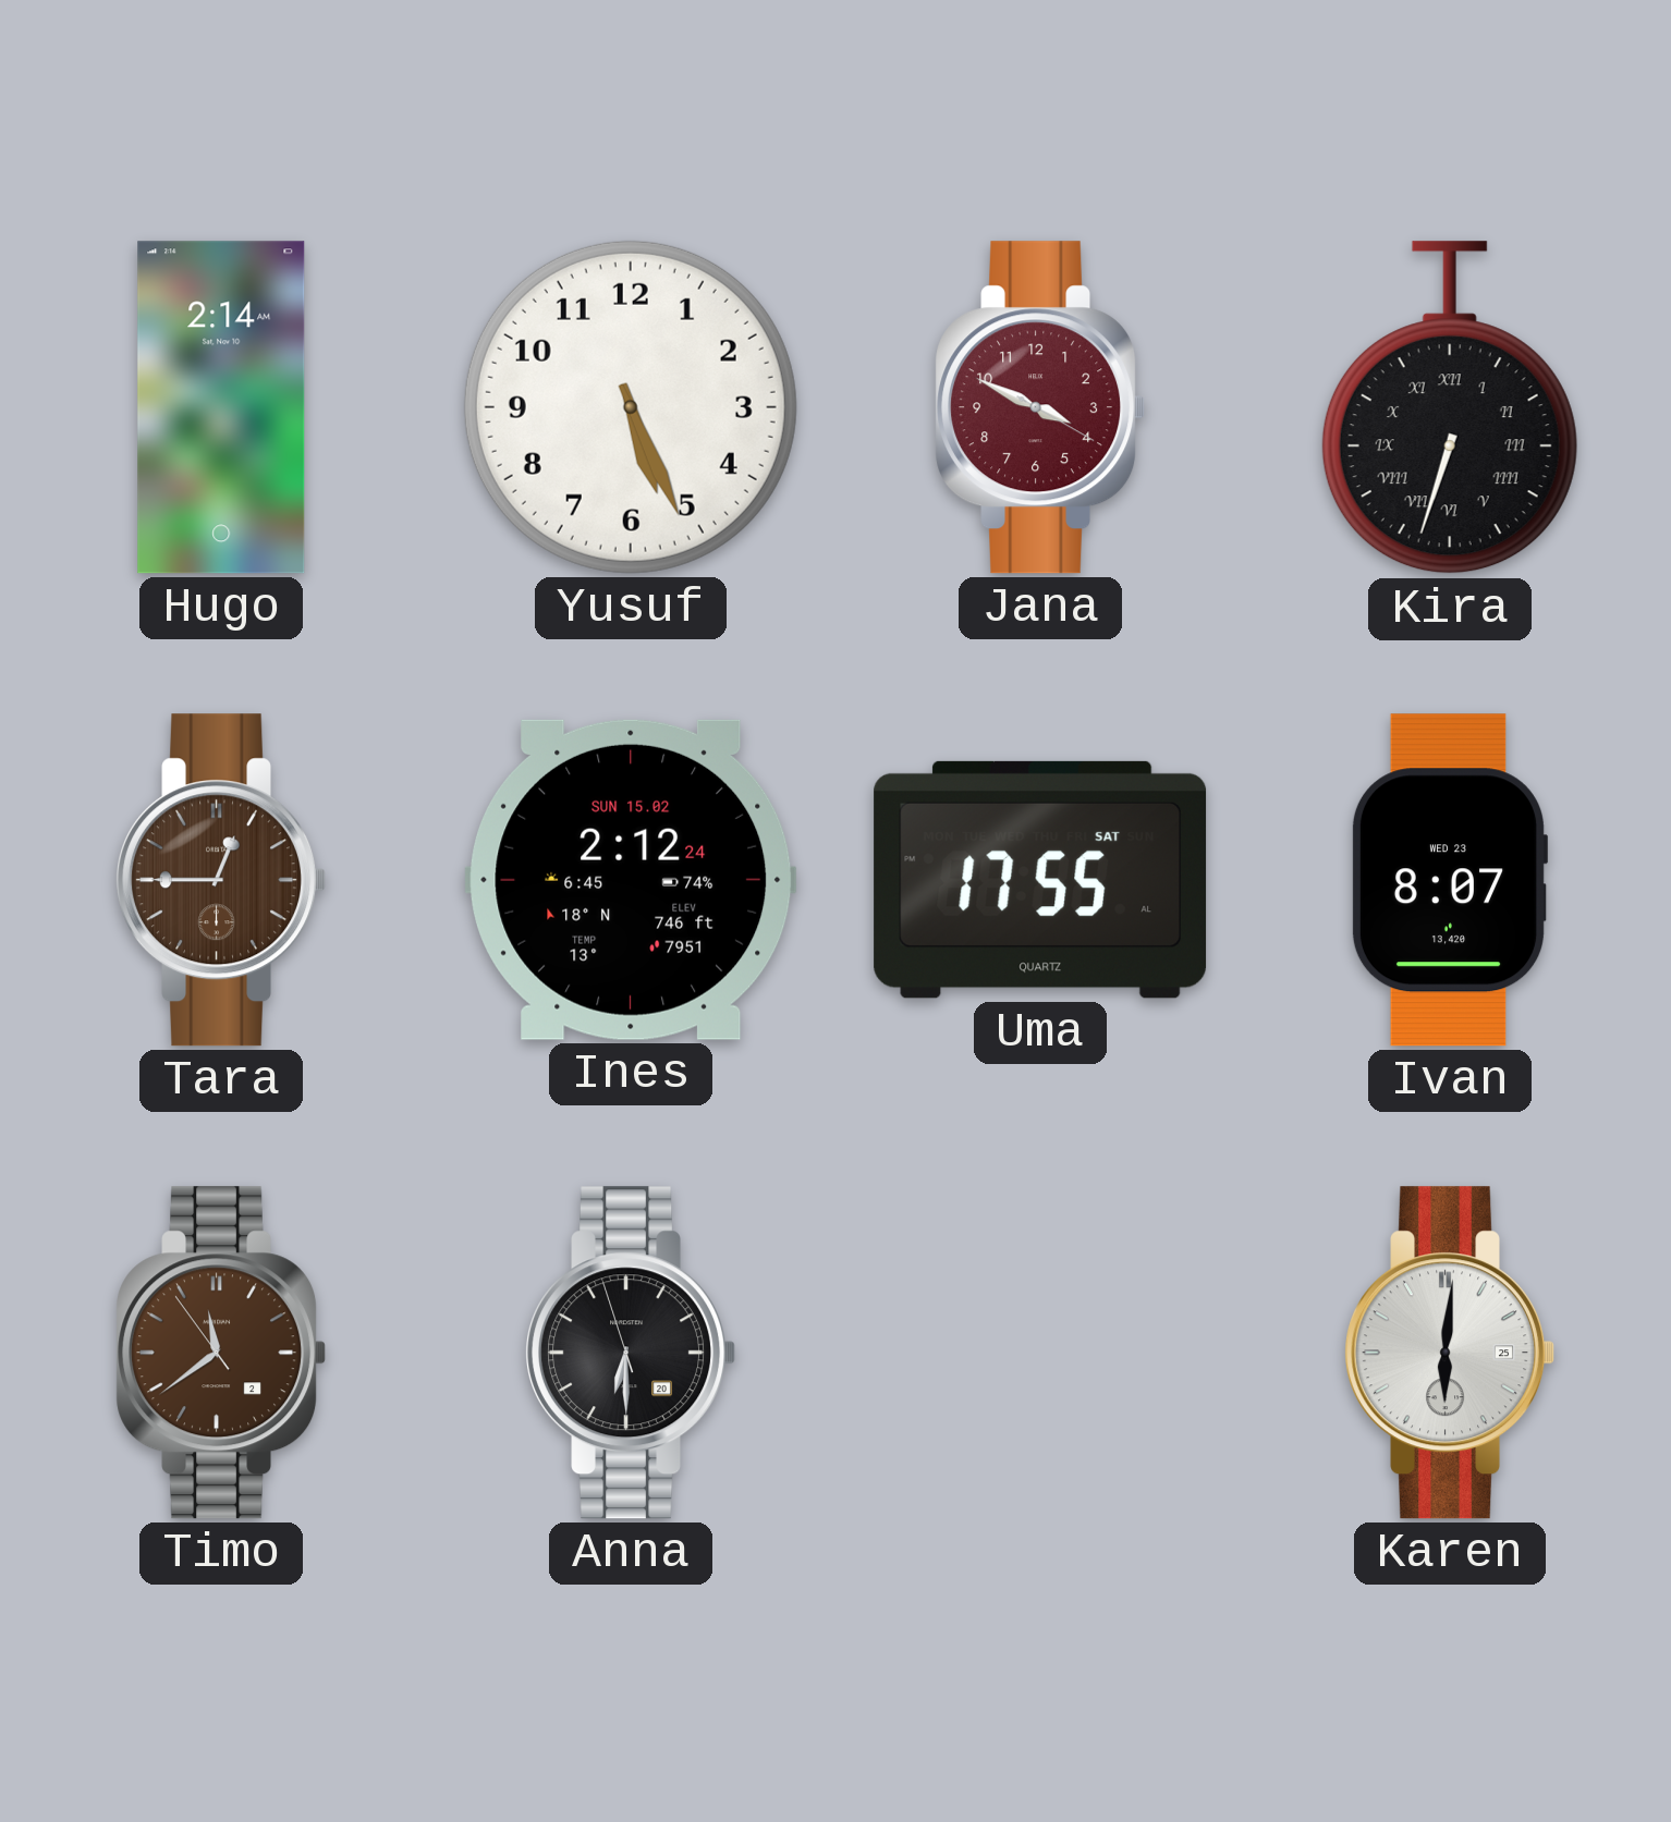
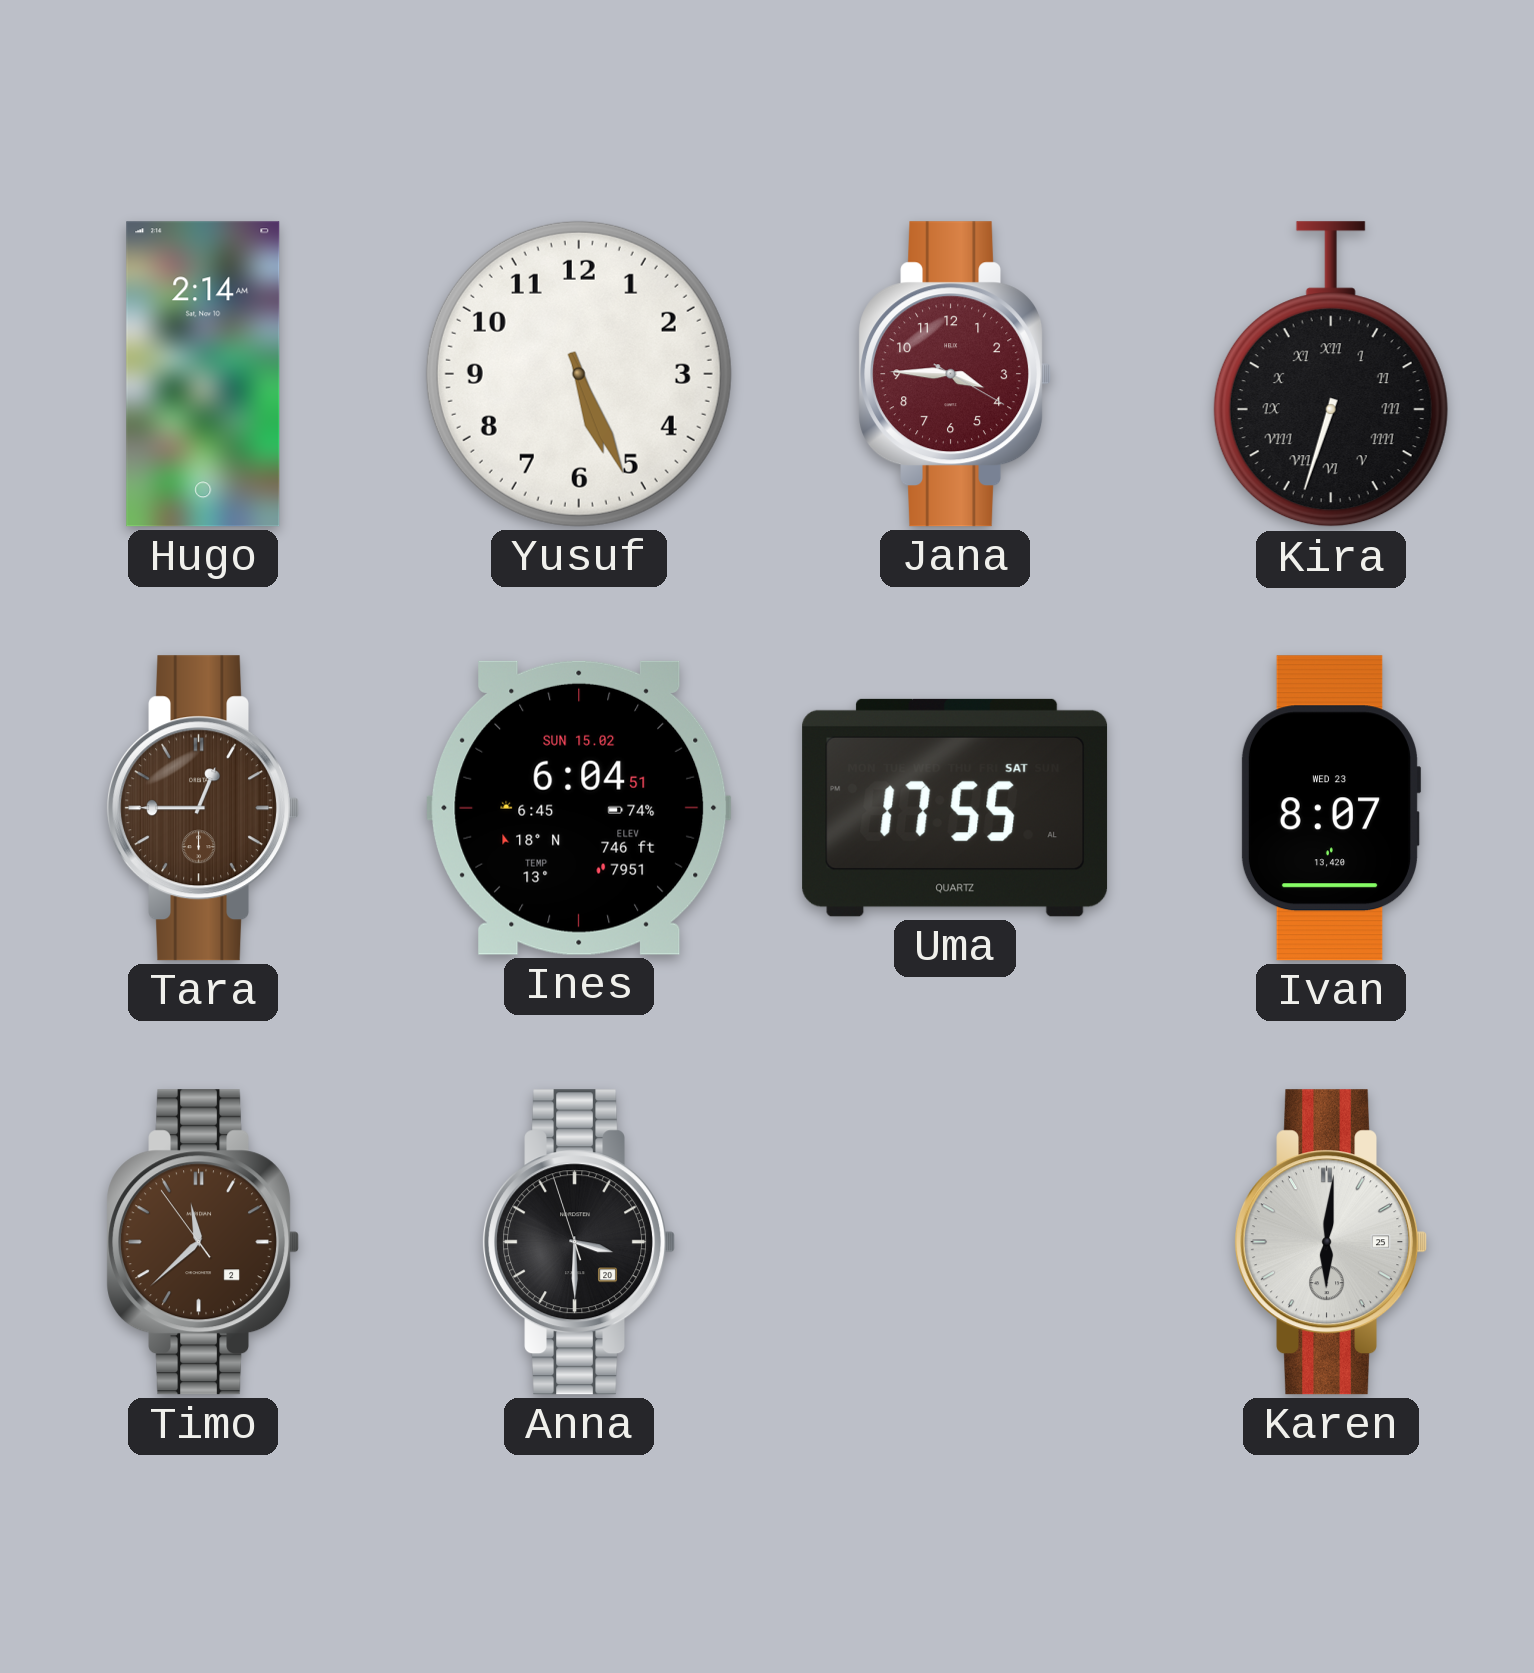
Jana: 3:49 -> 3:45 (954, 374)
Ines: 2:12 -> 6:04 (579, 808)
Timo: 11:38 -> 11:37 (202, 1242)
Anna: 6:29 -> 3:29 (578, 1242)
